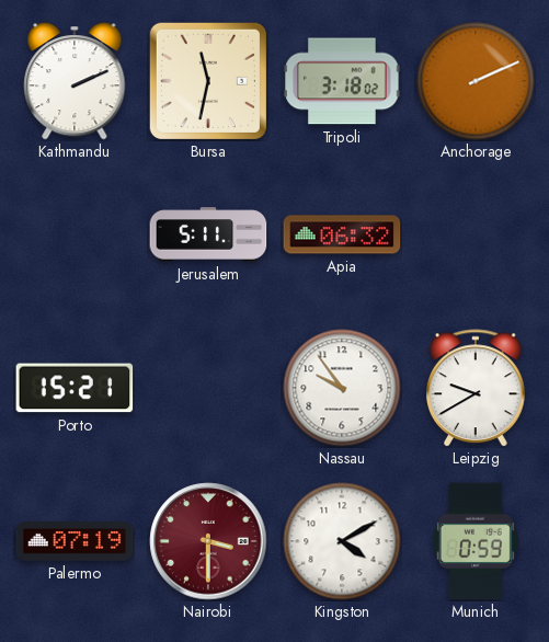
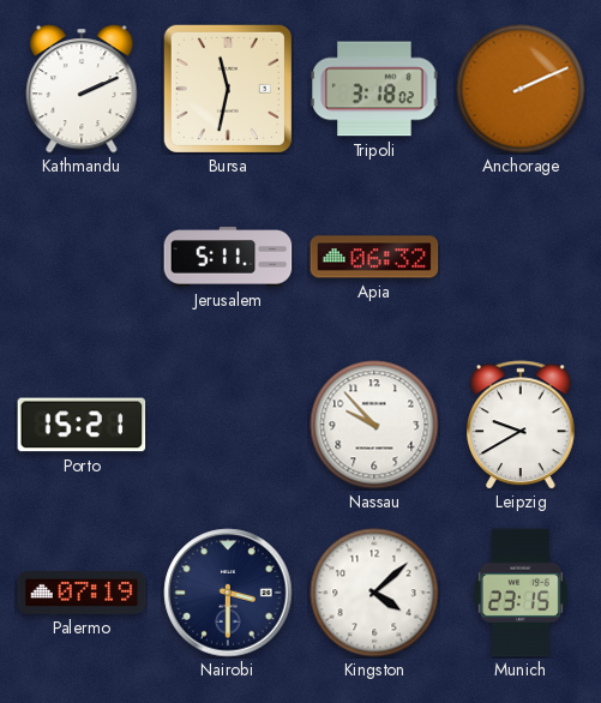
Nassau: 9:54 -> 9:53 (374, 425)
Nairobi dial: burgundy -> navy (228, 593)
Kingston: 4:10 -> 4:08 (374, 593)
Munich: 0:59 -> 23:15 (521, 593)
